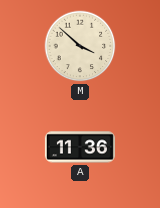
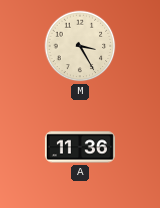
M: 3:52 -> 3:25 (80, 46)
